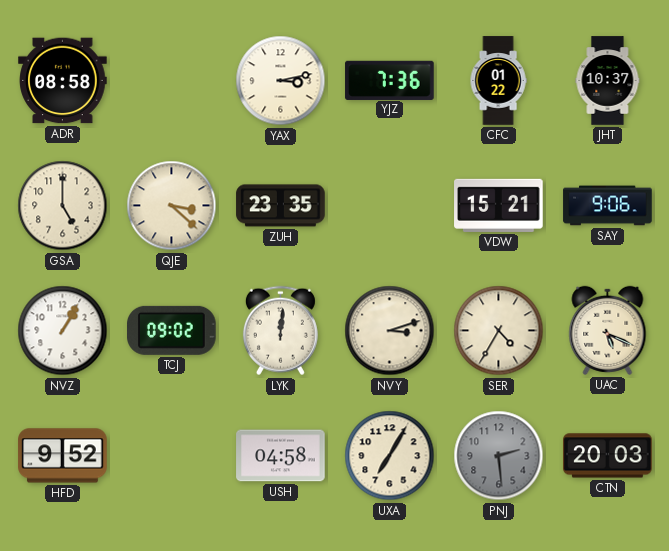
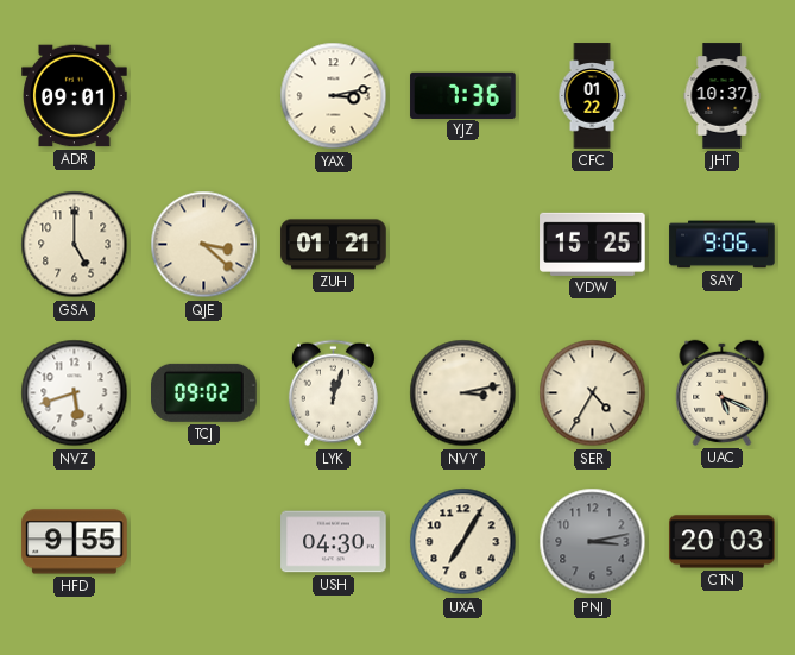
ADR: 08:58 -> 09:01 (75, 96)
ZUH: 23:35 -> 01:21 (334, 245)
VDW: 15:21 -> 15:25 (593, 244)
NVZ: 1:05 -> 5:42 (75, 393)
LYK: 12:01 -> 12:03 (333, 393)
NVY: 3:12 -> 3:13 (463, 393)
HFD: 9:52 -> 9:55 (75, 542)
USH: 04:58 -> 04:30 (334, 542)
PNJ: 2:29 -> 3:13 (593, 542)
